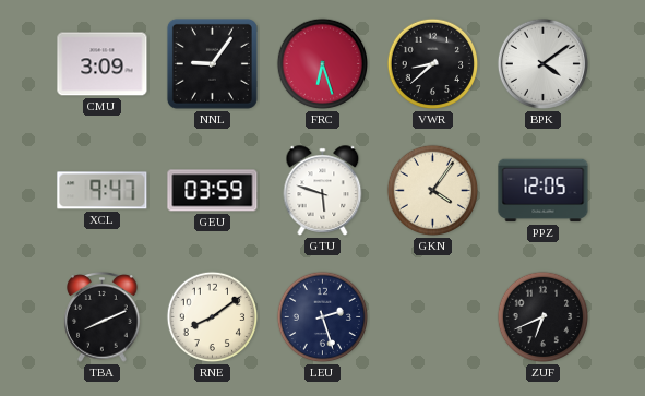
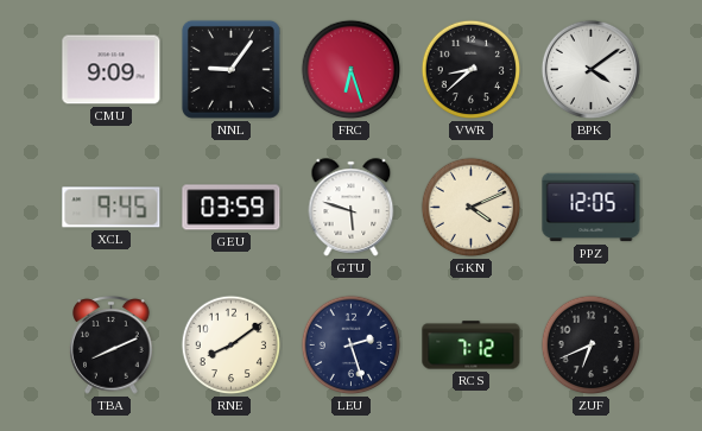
CMU: 3:09 -> 9:09 (112, 70)
XCL: 9:47 -> 9:45 (112, 208)
GKN: 4:06 -> 4:11 (472, 208)
RCS: none -> 7:12 (472, 346)
